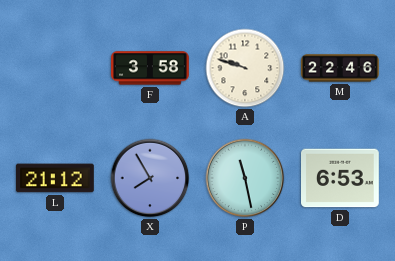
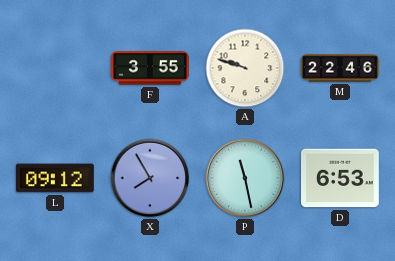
F: 3:58 -> 3:55 (150, 68)
L: 21:12 -> 09:12 (56, 178)
